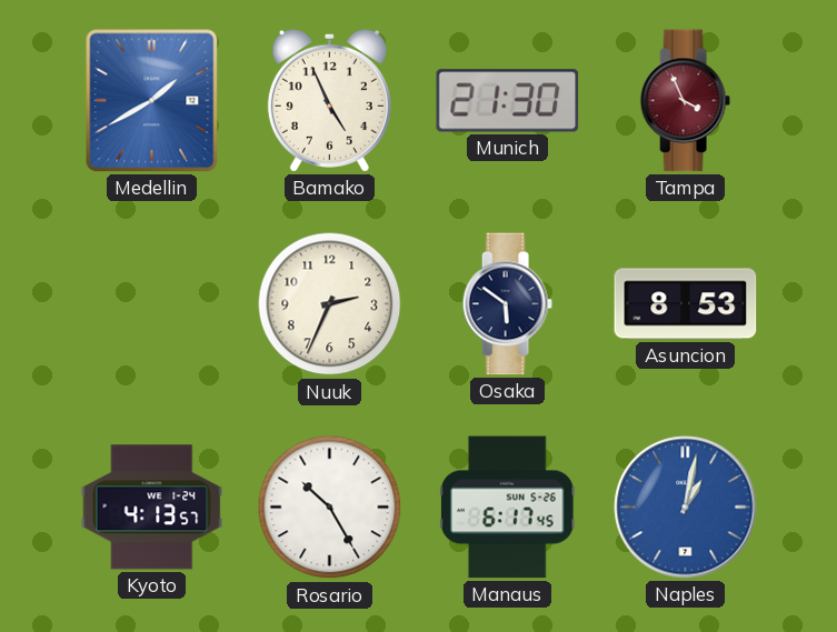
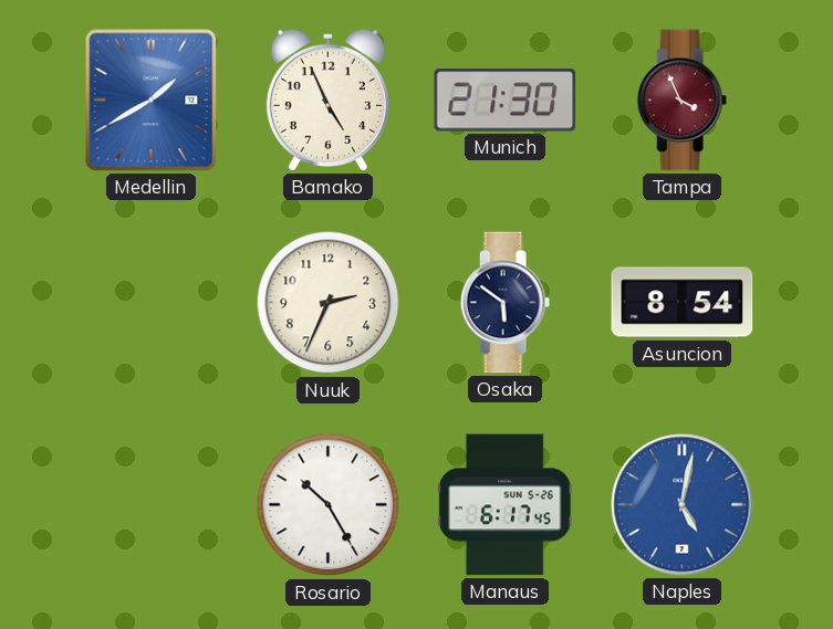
Asuncion: 8:53 -> 8:54 (683, 303)
Kyoto: 4:13 -> none (152, 508)
Naples: 1:02 -> 5:02 (683, 505)
